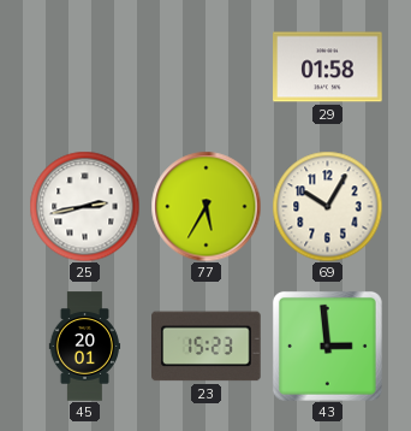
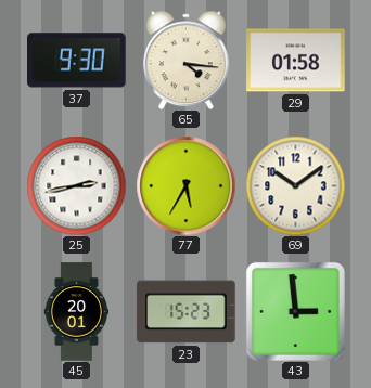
37: none -> 9:30 (77, 61)
65: none -> 4:16 (185, 60)
69: 10:05 -> 10:09 (295, 185)
